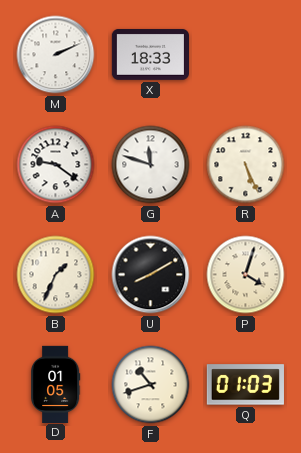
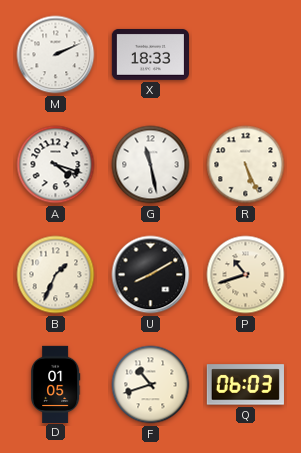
A: 9:21 -> 4:18 (56, 165)
G: 11:48 -> 11:28 (151, 165)
P: 4:03 -> 10:42 (246, 275)
Q: 01:03 -> 06:03 (245, 385)
